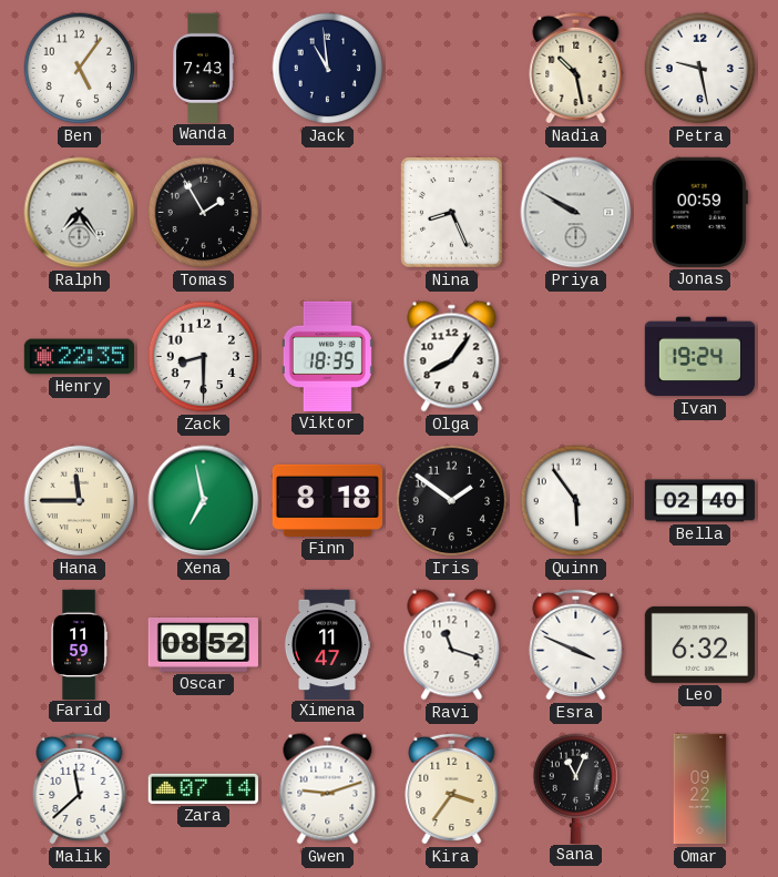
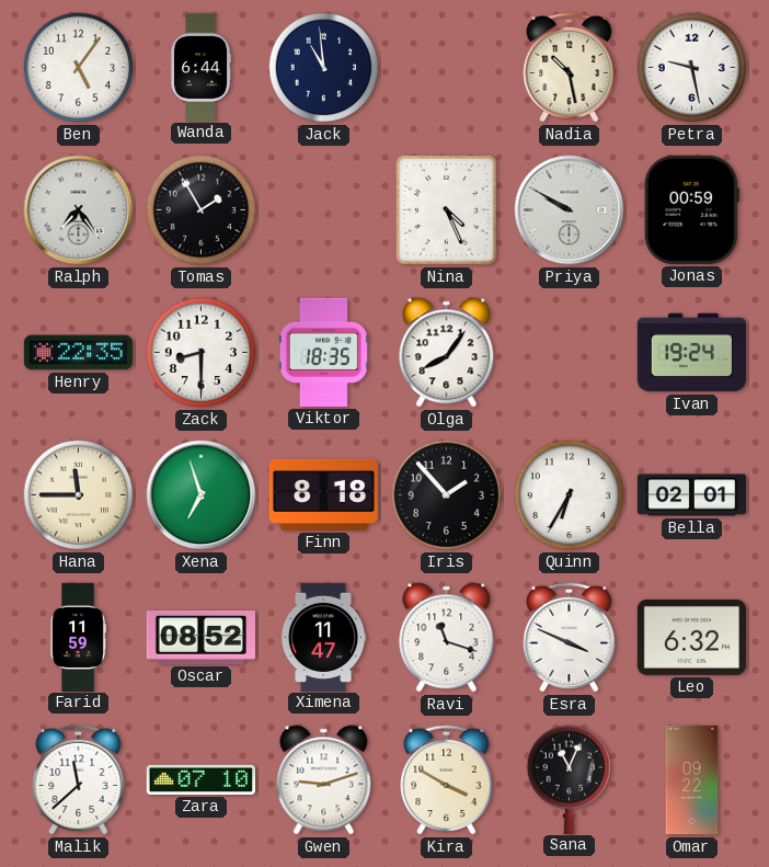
Wanda: 7:43 -> 6:44 (200, 67)
Nina: 8:26 -> 4:26 (447, 210)
Xena: 6:58 -> 6:57 (202, 495)
Iris: 1:51 -> 1:53 (447, 495)
Quinn: 5:54 -> 6:35 (570, 495)
Bella: 02:40 -> 02:01 (691, 495)
Zara: 07:14 -> 07:10 (200, 779)
Kira: 3:36 -> 3:50 (447, 779)
